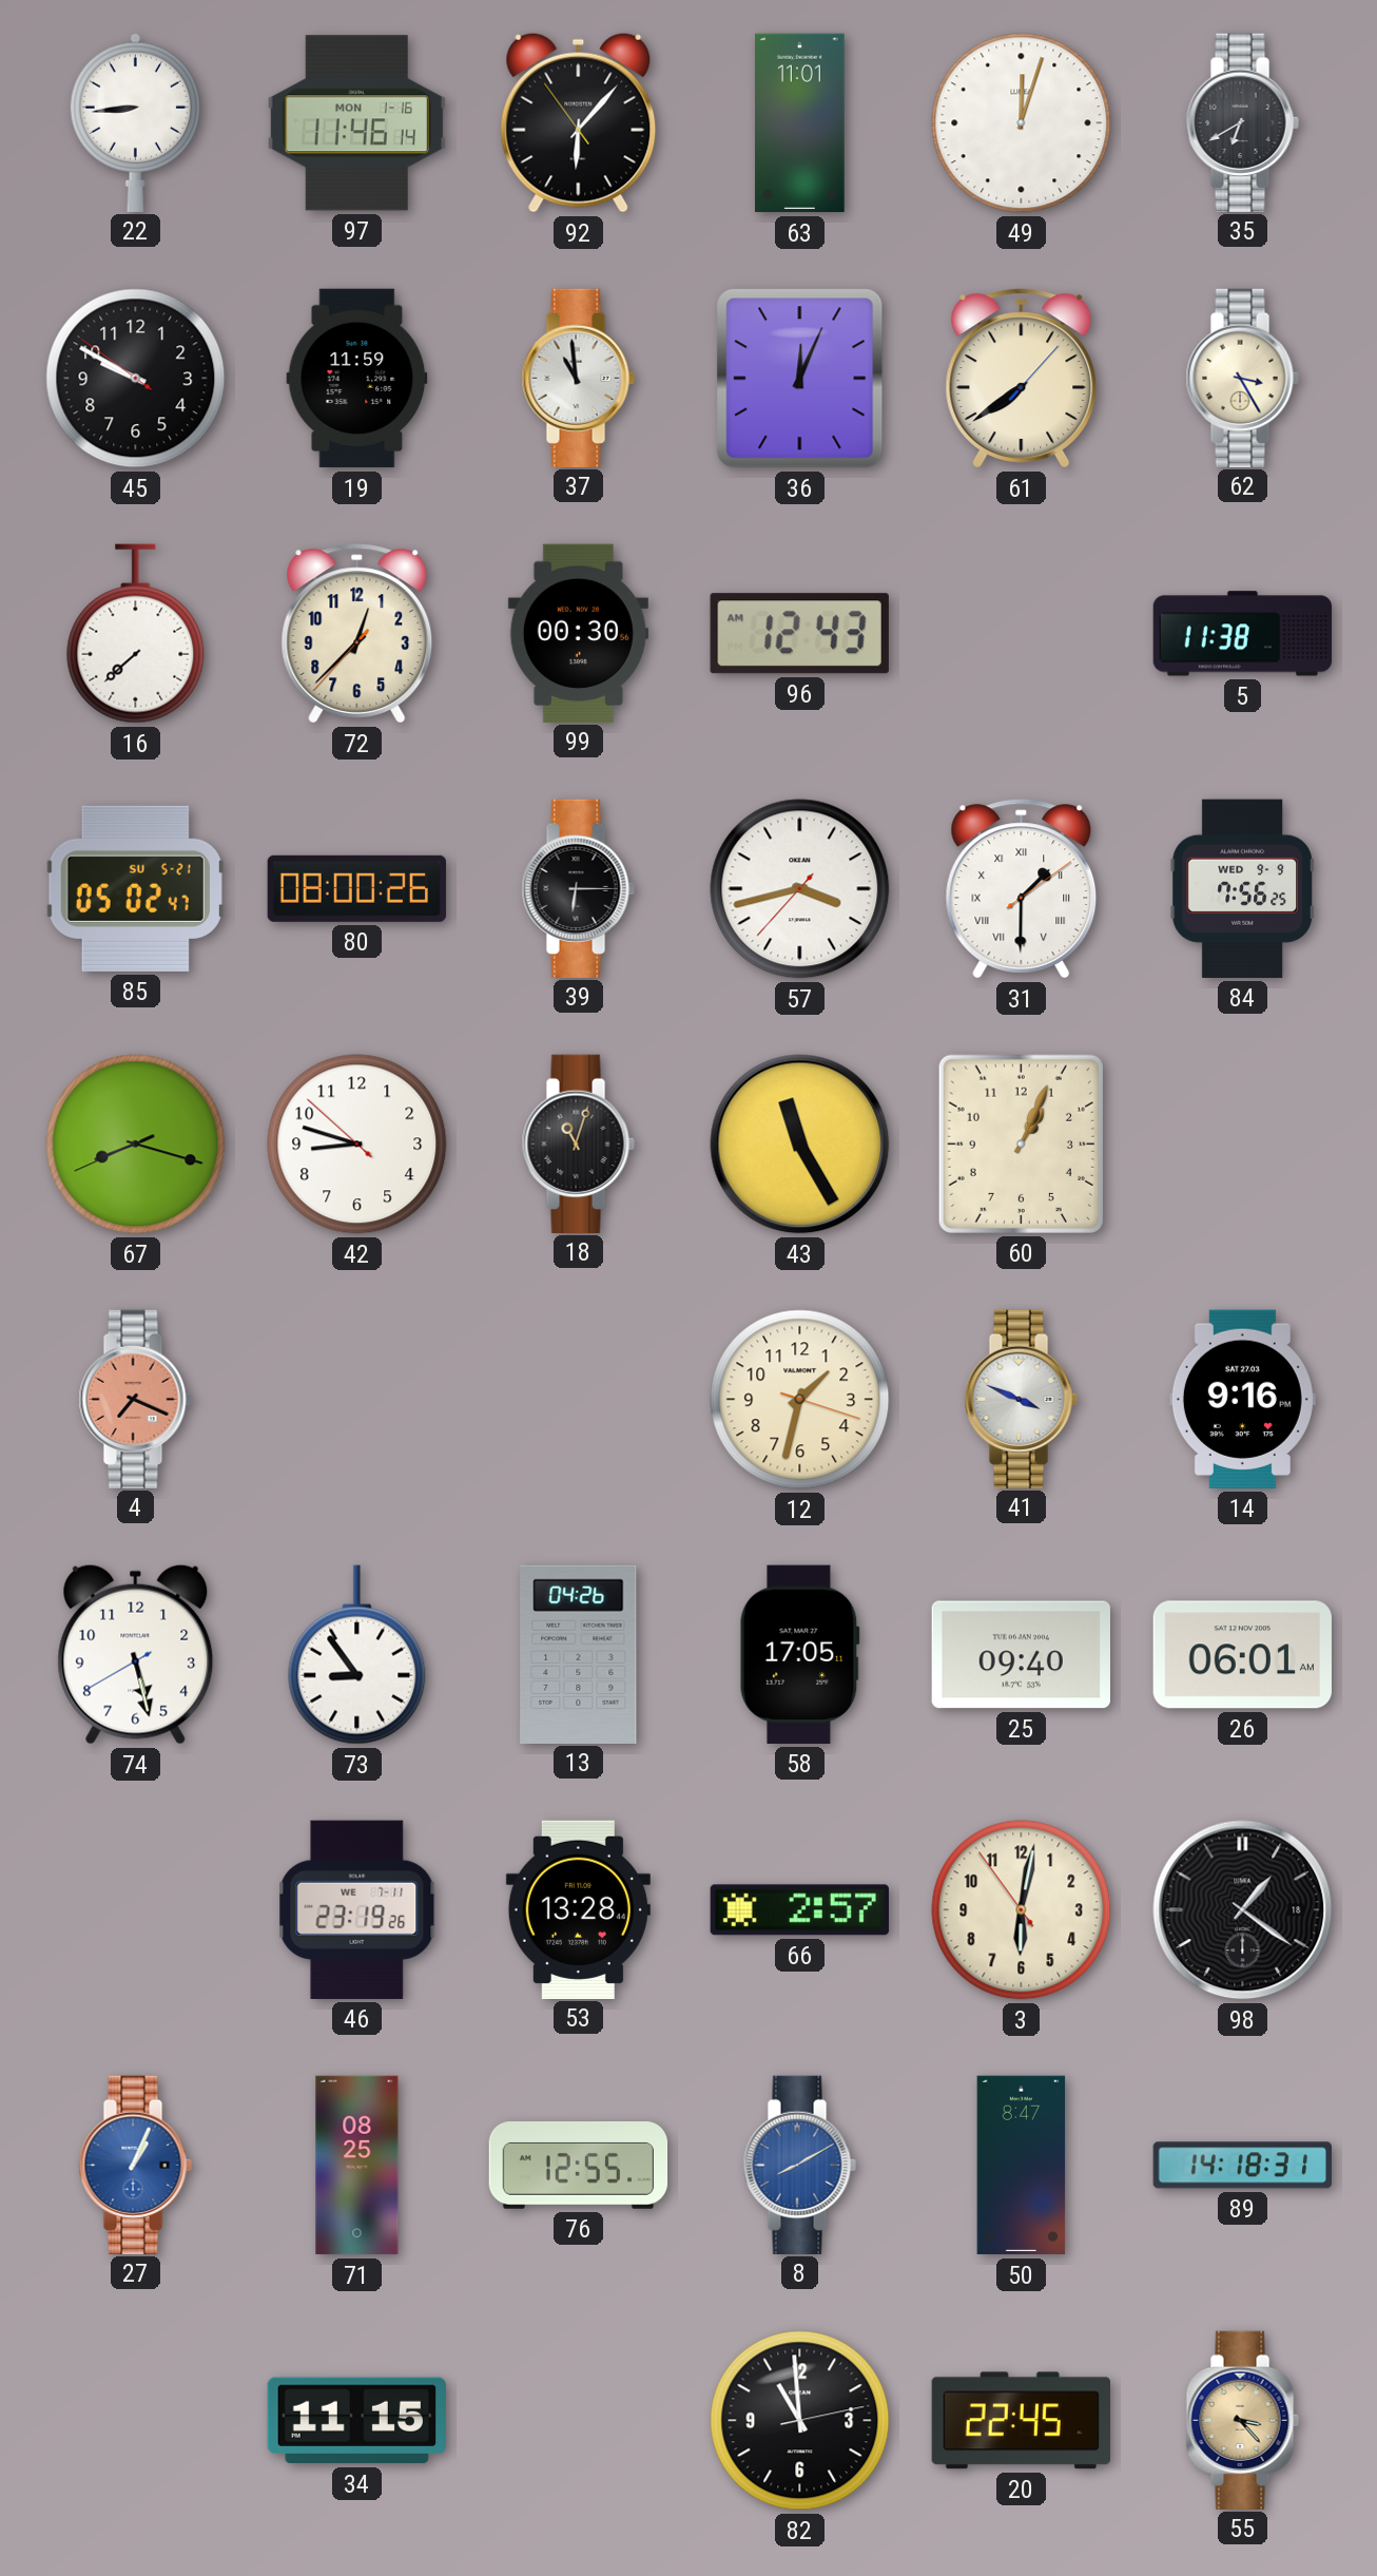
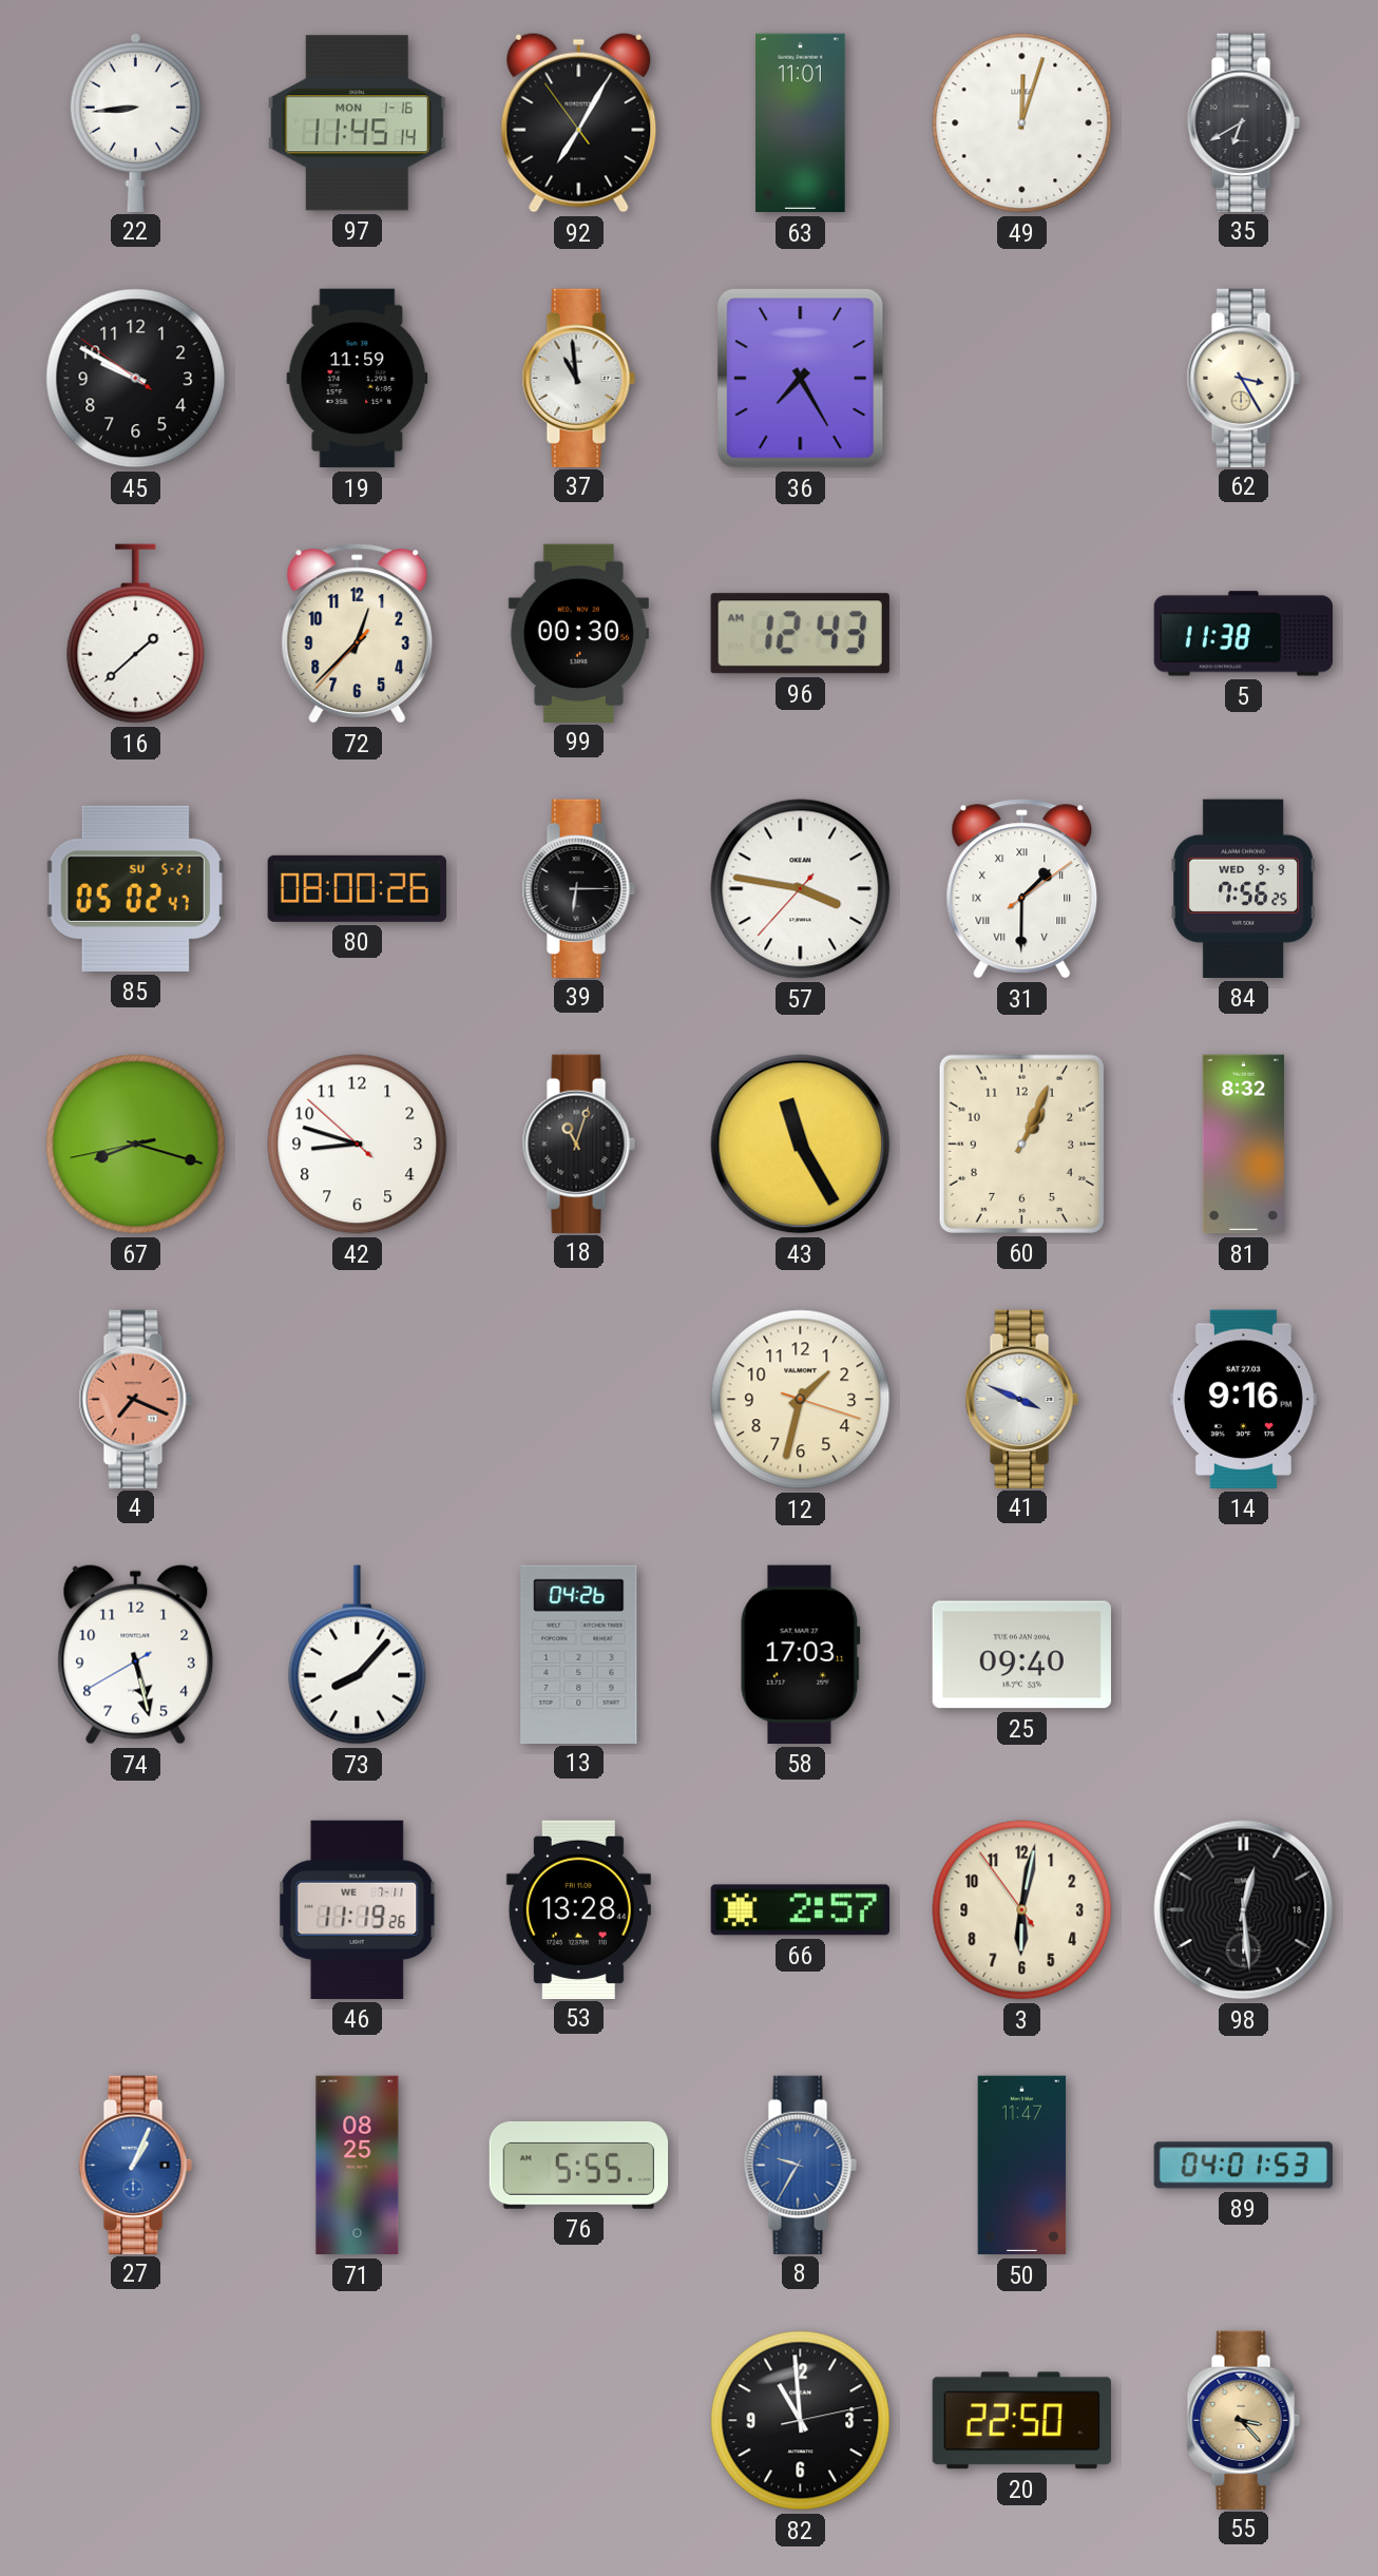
97: 11:46 -> 11:45 (357, 123)
92: 6:06 -> 7:04 (579, 122)
36: 12:04 -> 7:25 (801, 379)
61: 7:39 -> none (1022, 379)
16: 7:38 -> 1:38 (136, 634)
57: 3:42 -> 3:46 (801, 889)
67: 8:17:41 -> 8:17:43 (136, 1145)
81: none -> 8:32 (1243, 1145)
73: 8:54 -> 8:07 (358, 1655)
58: 17:05 -> 17:03 (800, 1654)
26: 06:01 -> none (1242, 1655)
46: 23:19 -> 11:19 (358, 1909)
98: 1:21 -> 12:29 (1244, 1910)
76: 12:55 -> 5:55 (579, 2166)
8: 8:10 -> 9:35 (800, 2165)
50: 8:47 -> 11:47 (1022, 2166)
89: 14:18 -> 04:01 (1243, 2166)
34: 11:15 -> none (356, 2421)
20: 22:45 -> 22:50 (1021, 2421)
